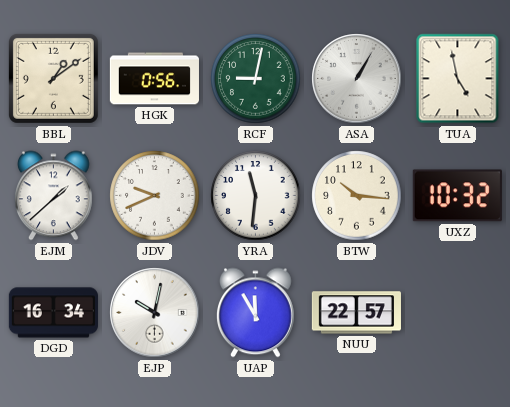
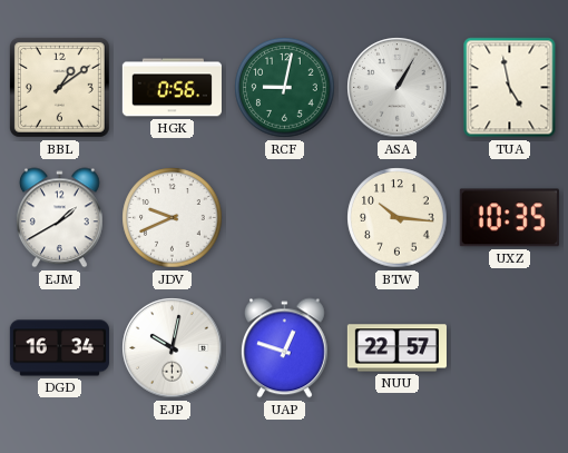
EJM: 1:38 -> 1:40 (60, 218)
YRA: 11:31 -> none (256, 196)
UXZ: 10:32 -> 10:35 (509, 218)
UAP: 11:55 -> 12:48 (285, 348)
